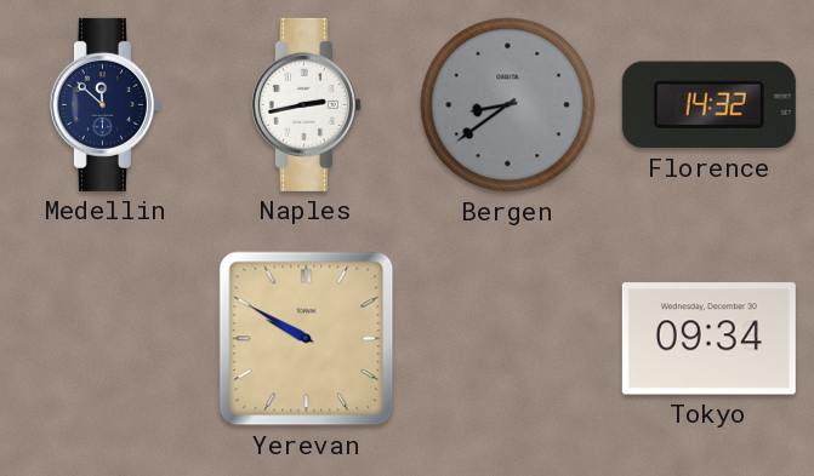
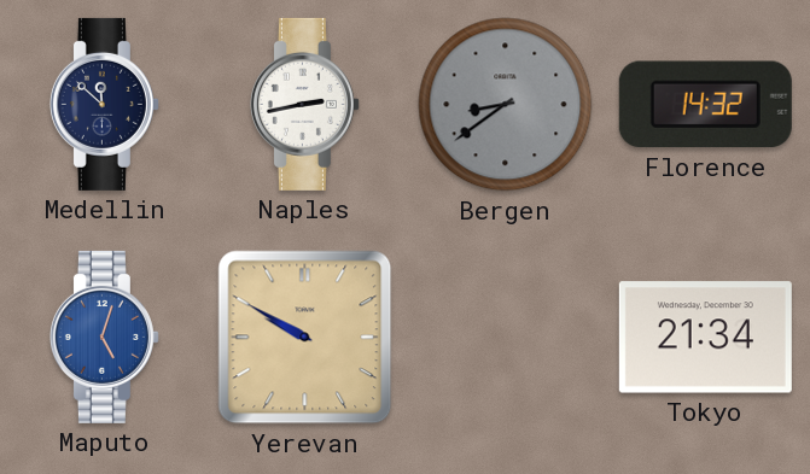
Maputo: none -> 5:03 (104, 337)
Tokyo: 09:34 -> 21:34 (705, 338)
